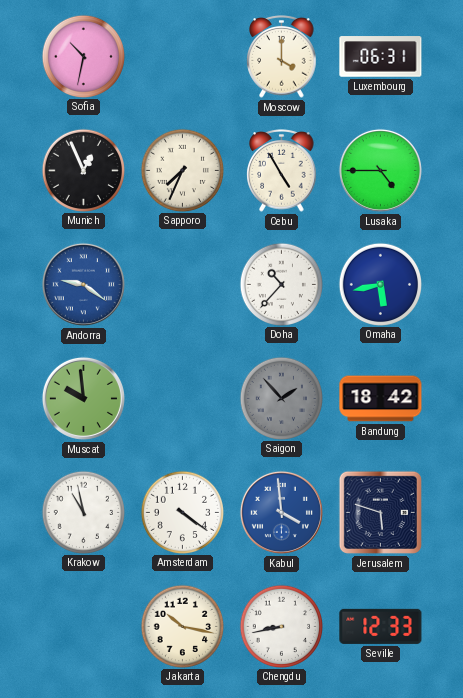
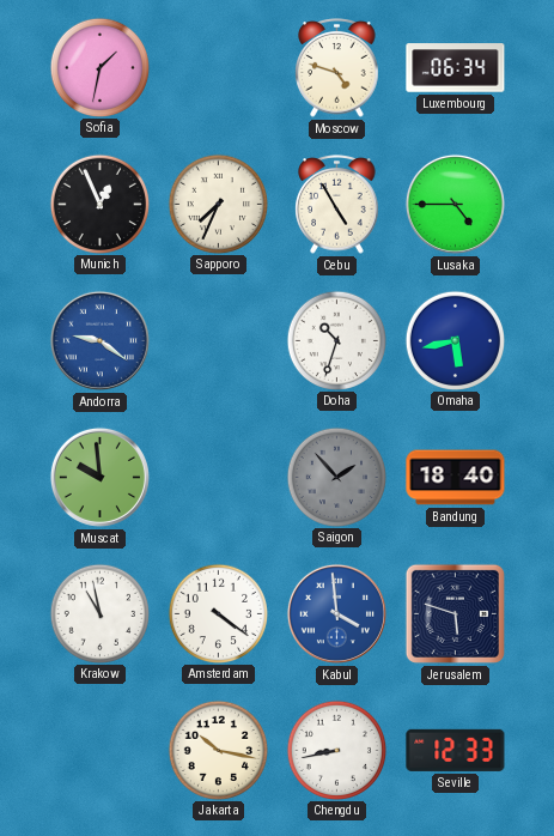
Sofia: 10:32 -> 1:32 (99, 67)
Moscow: 4:00 -> 4:48 (337, 68)
Luxembourg: 06:31 -> 06:34 (456, 68)
Doha: 10:37 -> 10:33 (336, 340)
Bandung: 18:42 -> 18:40 (456, 478)
